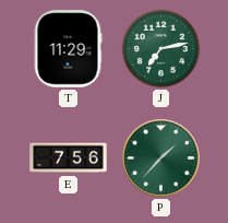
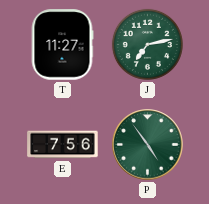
T: 11:29 -> 11:27 (62, 45)
P: 1:37 -> 4:54 (148, 145)
